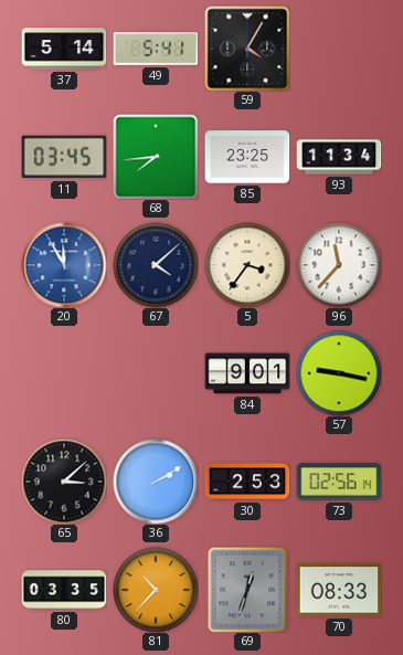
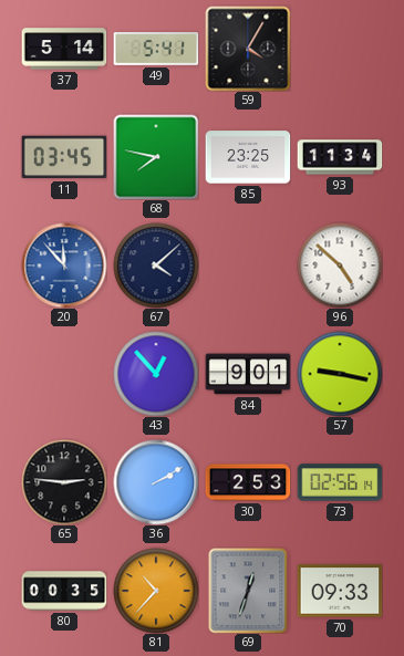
68: 7:44 -> 7:47 (156, 157)
20: 11:55 -> 11:53 (64, 265)
5: 3:36 -> none (247, 265)
96: 11:37 -> 4:52 (340, 265)
43: none -> 12:53 (156, 374)
65: 3:08 -> 2:46 (64, 482)
80: 03:35 -> 00:35 (64, 591)
70: 08:33 -> 09:33 (340, 591)
